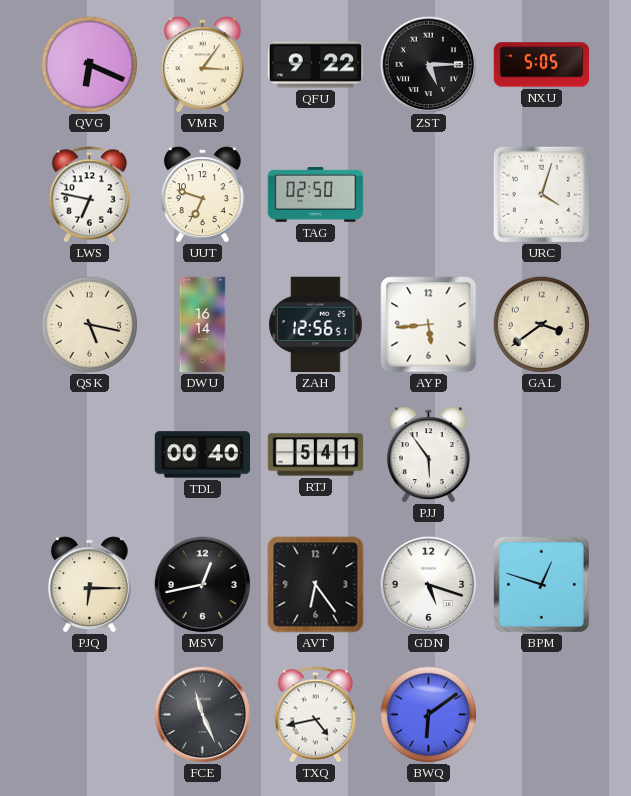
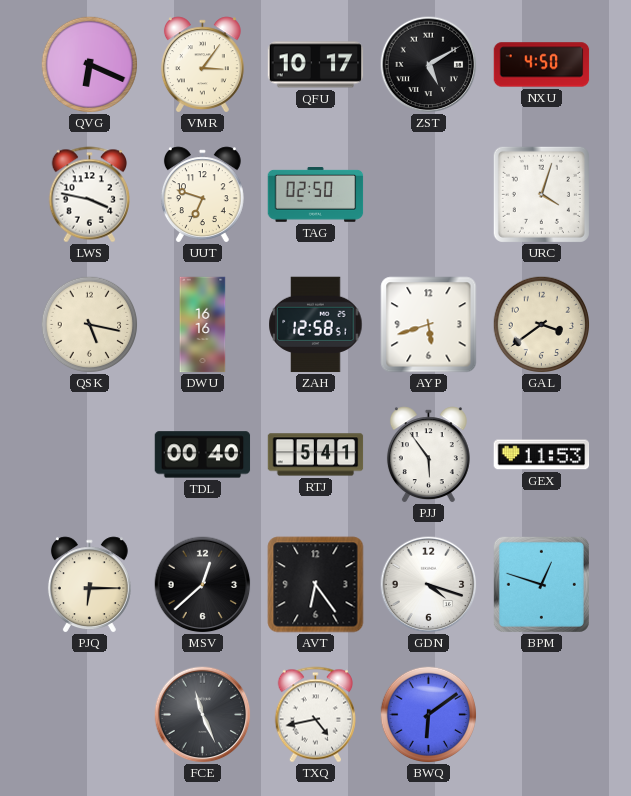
QFU: 9:22 -> 10:17 (316, 65)
ZST: 5:15 -> 5:10 (429, 65)
NXU: 5:05 -> 4:50 (542, 65)
LWS: 6:47 -> 3:47 (90, 195)
DWU: 16:14 -> 16:16 (203, 325)
ZAH: 12:56 -> 12:58 (316, 325)
AYP: 5:44 -> 5:42 (429, 325)
GEX: none -> 11:53 (542, 455)
MSV: 12:43 -> 12:38 (203, 585)
GDN: 5:18 -> 4:18 (429, 585)
